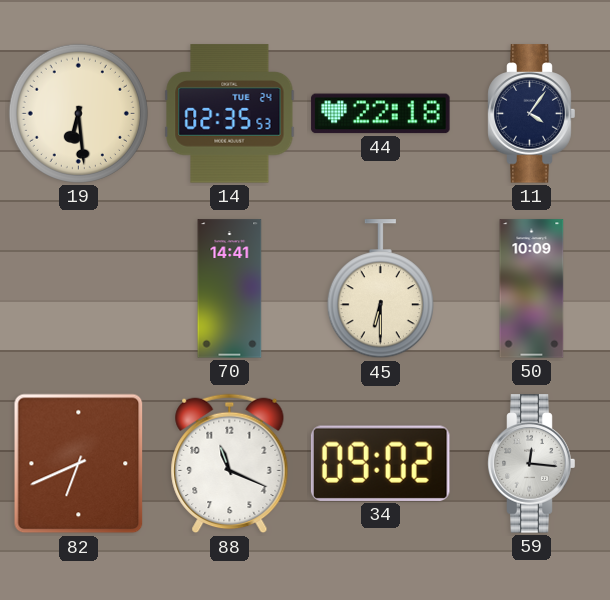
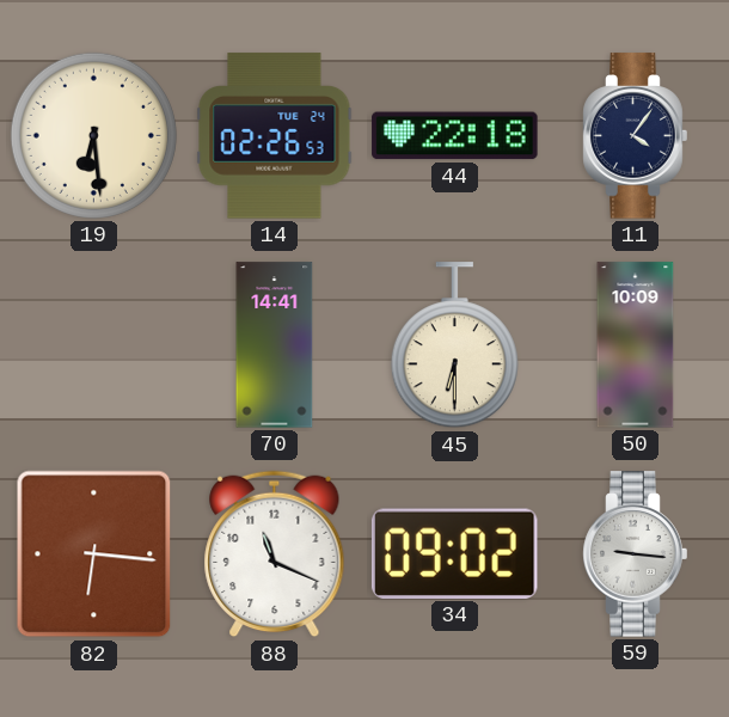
14: 02:35 -> 02:26 (275, 136)
82: 6:41 -> 6:16 (94, 554)
59: 12:16 -> 9:16 (636, 554)
